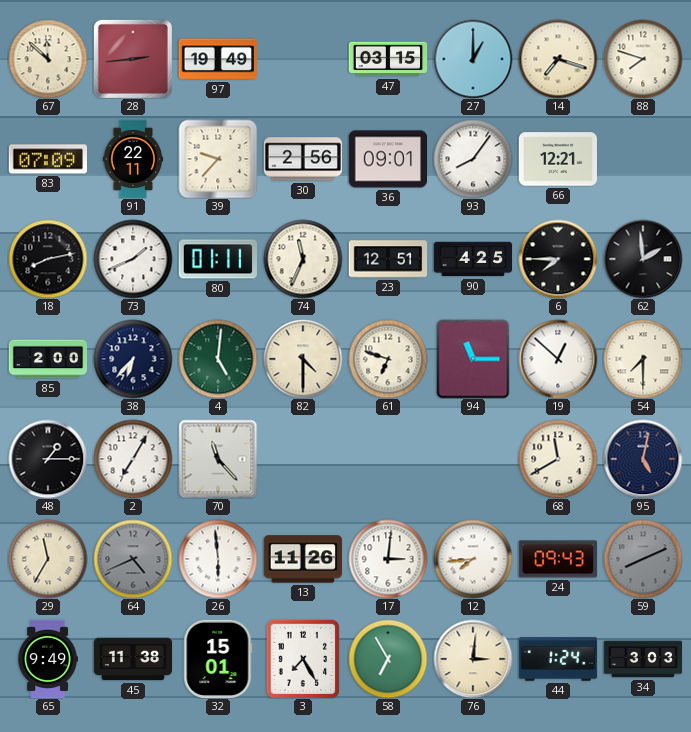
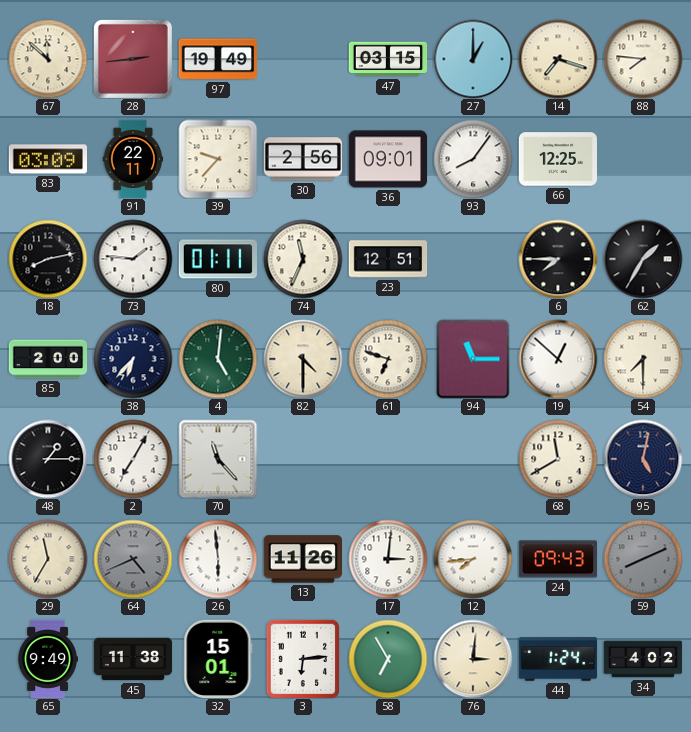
88: 7:48 -> 7:46 (643, 59)
83: 07:09 -> 03:09 (47, 159)
66: 12:21 -> 12:25 (557, 159)
73: 1:41 -> 1:46 (133, 259)
90: 4:25 -> none (473, 259)
62: 1:59 -> 1:35 (643, 259)
3: 7:25 -> 6:14 (302, 658)
34: 3:03 -> 4:02 (643, 659)
